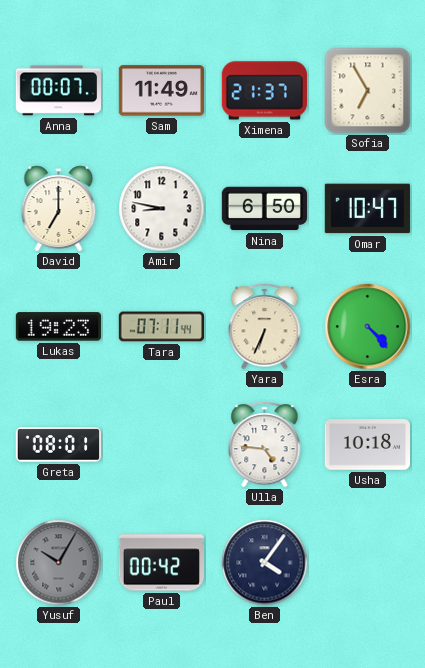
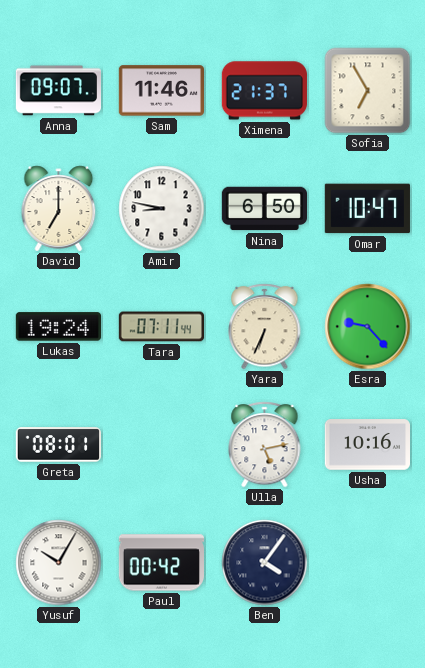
Anna: 00:07 -> 09:07 (58, 91)
Sam: 11:49 -> 11:46 (161, 91)
Lukas: 19:23 -> 19:24 (58, 327)
Esra: 4:23 -> 9:23 (368, 327)
Ulla: 4:46 -> 5:13 (265, 445)
Usha: 10:18 -> 10:16 (367, 445)
Yusuf dial: grey -> white (59, 563)
